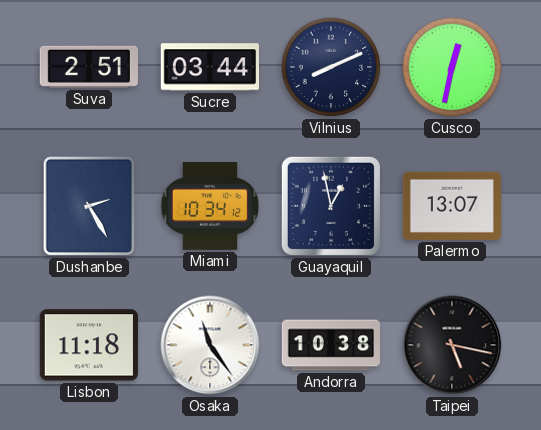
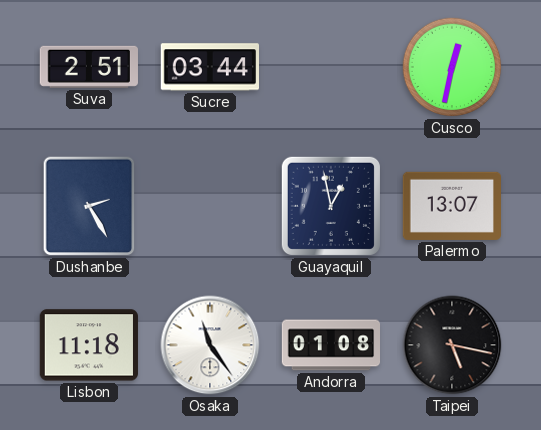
Vilnius: 8:11 -> none (331, 67)
Miami: 10:34 -> none (210, 207)
Andorra: 10:38 -> 01:08 (331, 345)
